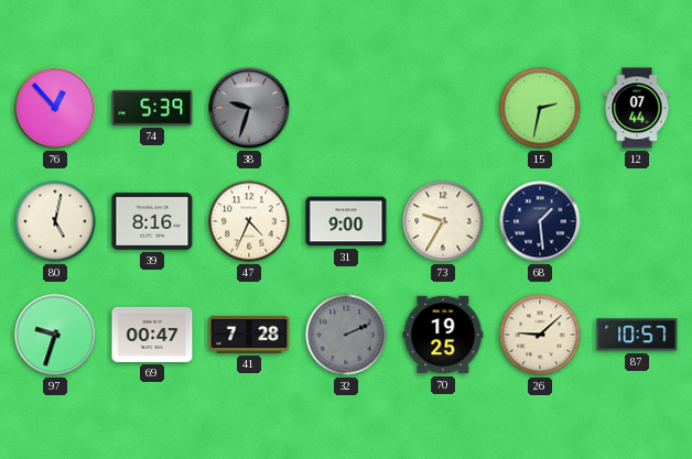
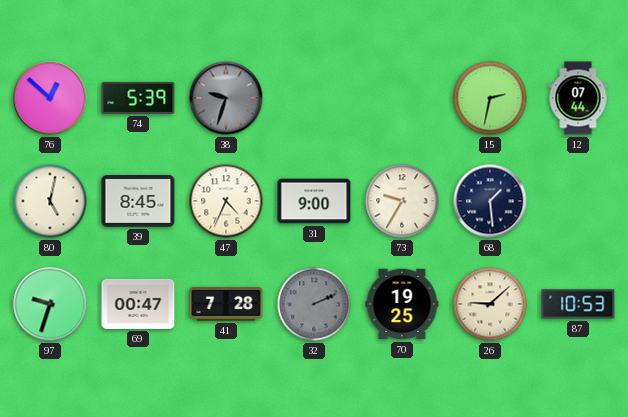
76: 12:53 -> 12:52 (50, 98)
39: 8:16 -> 8:45 (138, 201)
87: 10:57 -> 10:53 (578, 304)
